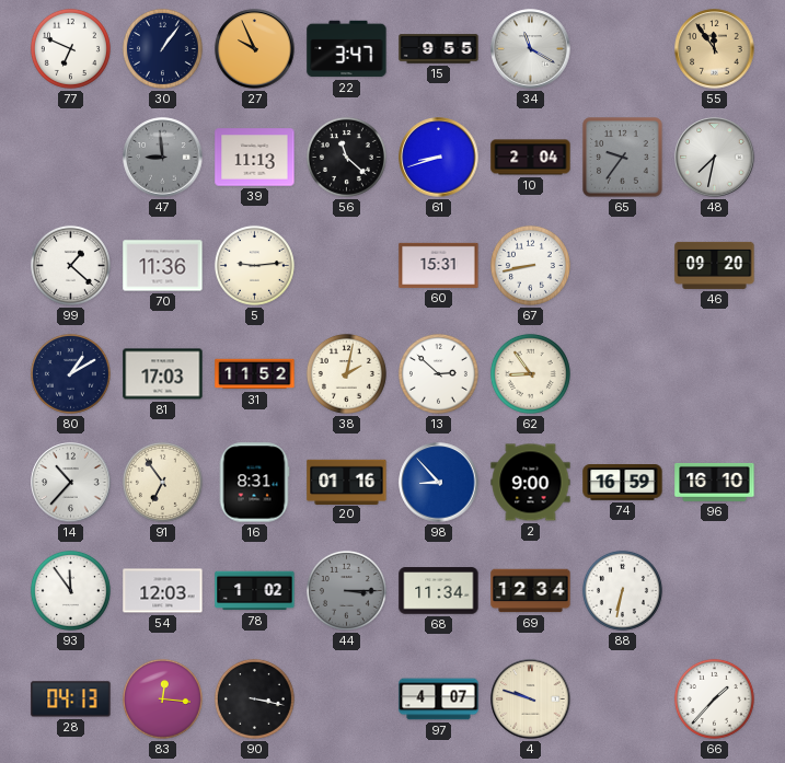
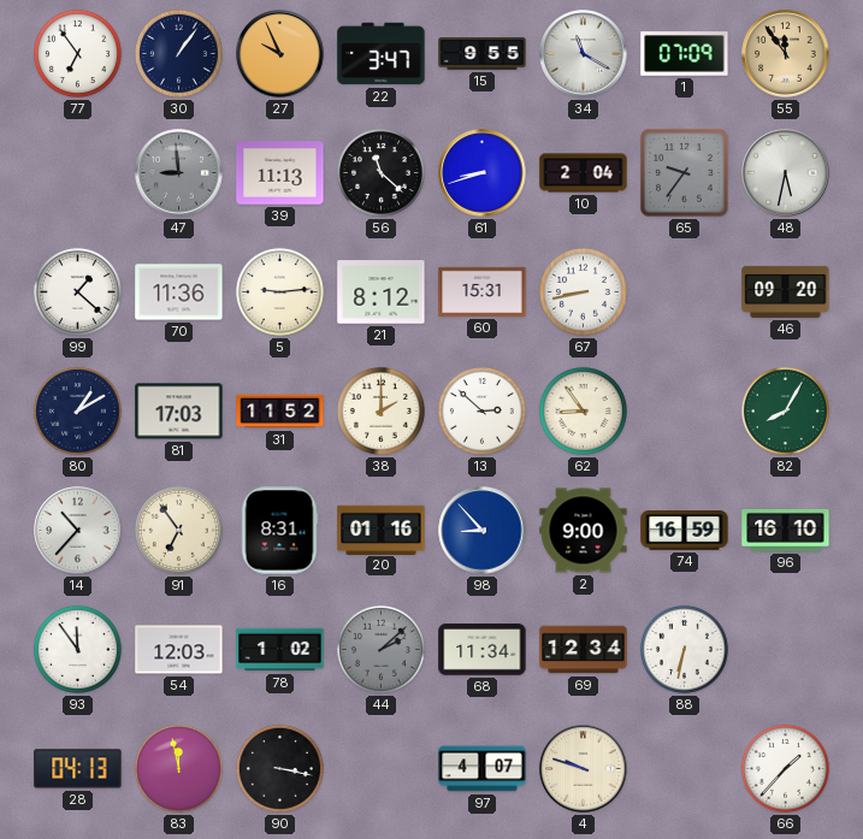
77: 6:49 -> 6:54 (77, 53)
1: none -> 07:09 (685, 54)
48: 7:32 -> 5:32 (786, 173)
21: none -> 8:12 (382, 293)
38: 2:02 -> 2:00 (380, 410)
82: none -> 8:05 (785, 410)
44: 3:15 -> 2:08 (380, 649)
83: 12:16 -> 11:58 (178, 768)
